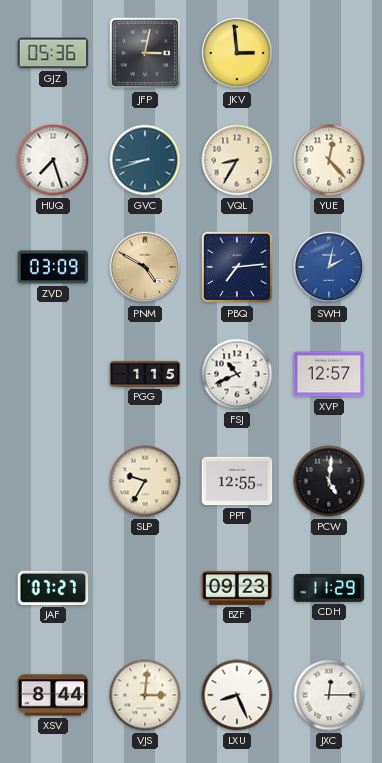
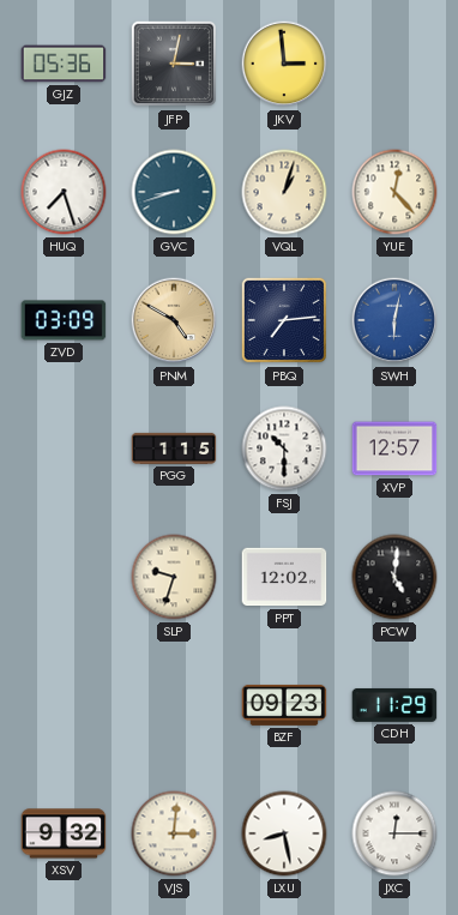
VQL: 8:35 -> 1:03 (284, 192)
SWH: 2:02 -> 6:02 (394, 320)
FSJ: 10:41 -> 10:30 (284, 449)
SLP: 9:35 -> 9:33 (174, 577)
PPT: 12:55 -> 12:02 (284, 577)
JAF: 07:27 -> none (53, 588)
XSV: 8:44 -> 9:32 (64, 833)
LXU: 8:26 -> 8:28 (284, 833)
